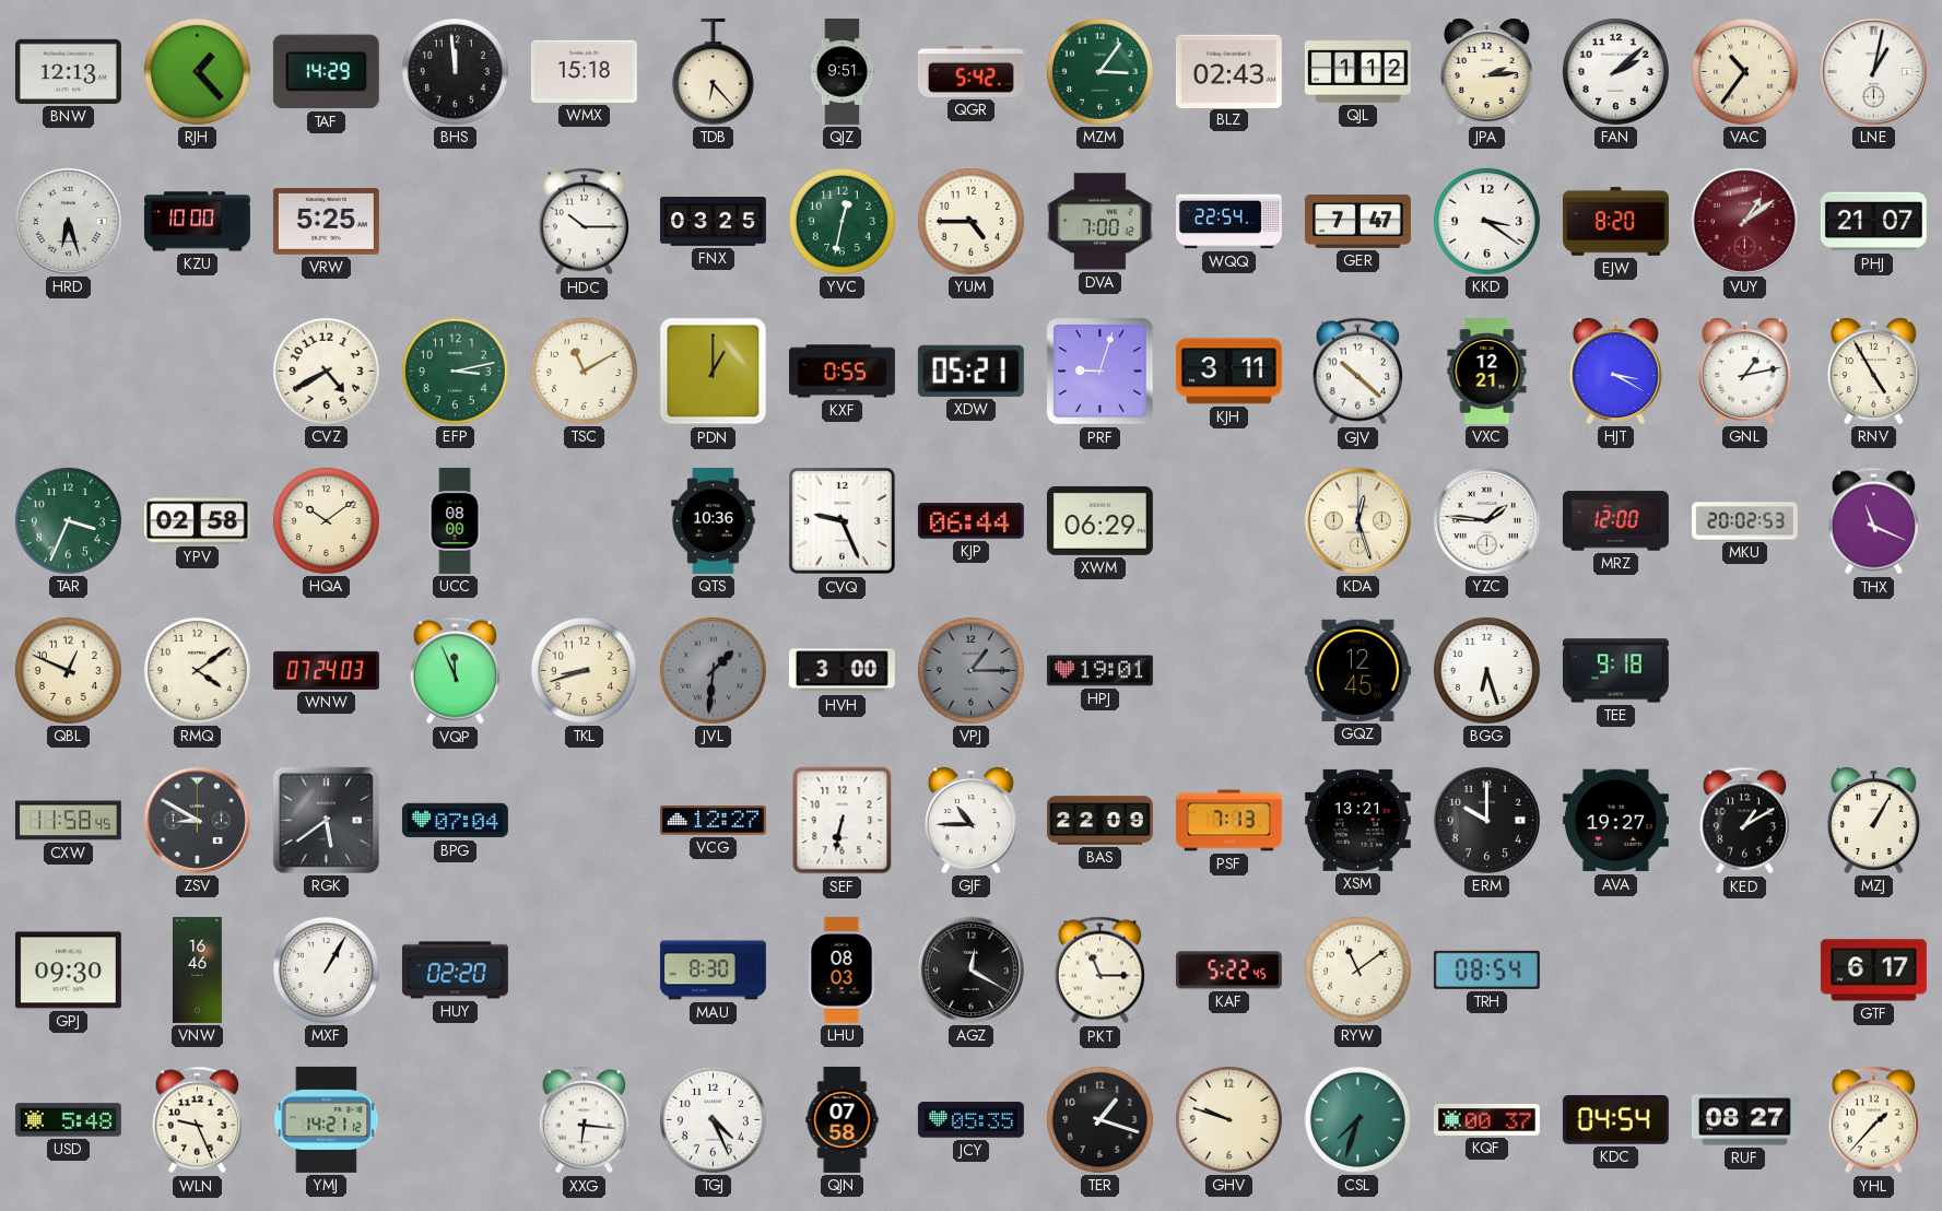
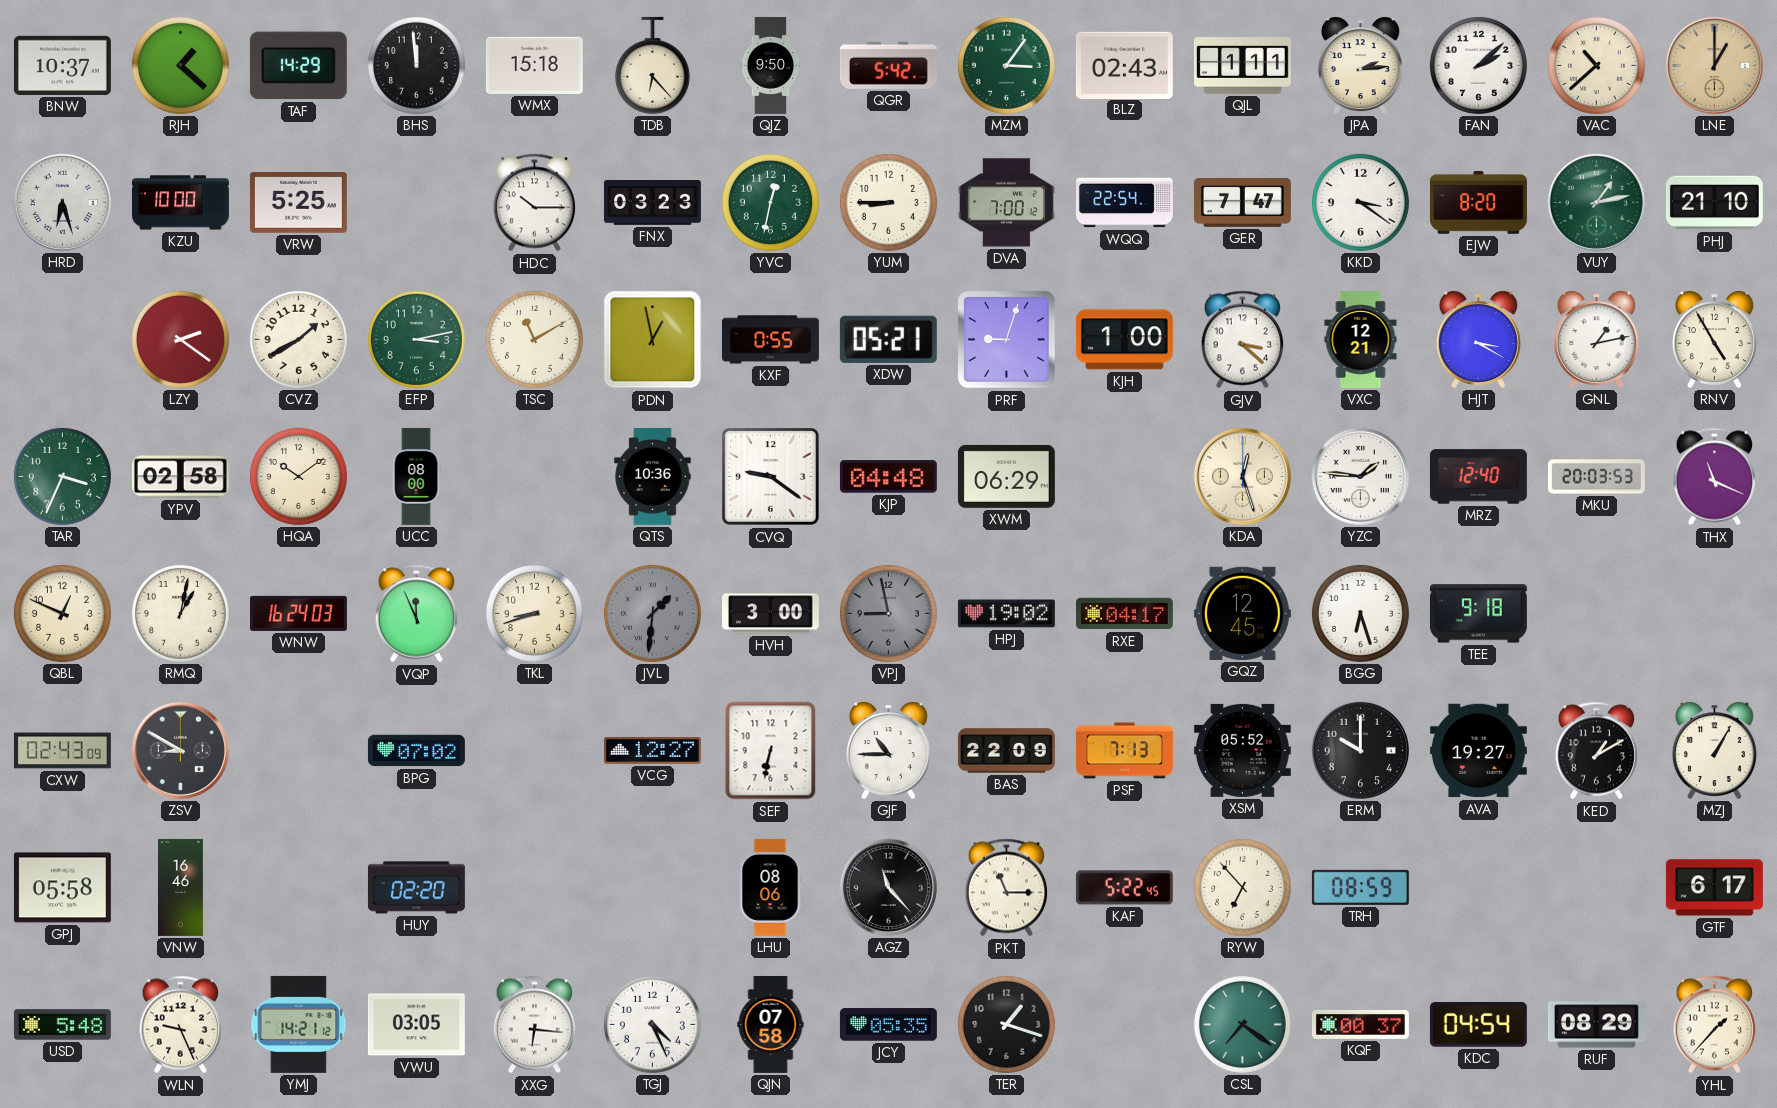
BNW: 12:13 -> 10:37 (62, 65)
RJH: 1:23 -> 1:22 (180, 65)
QJZ: 9:51 -> 9:50 (771, 66)
QJL: 1:12 -> 1:11 (1242, 66)
VAC: 10:36 -> 10:38 (1596, 65)
LNE: 1:02 -> 1:00 (1714, 65)
LNE dial: white -> champagne (1714, 65)
FNX: 03:25 -> 03:23 (652, 203)
YUM: 4:45 -> 8:45 (888, 202)
VUY: 1:09 -> 1:13 (1596, 202)
VUY dial: burgundy -> green (1596, 202)
PHJ: 21:07 -> 21:10 (1714, 203)
LZY: none -> 2:21 (180, 339)
CVZ: 4:40 -> 1:40 (298, 339)
PDN: 1:00 -> 12:58 (653, 340)
KJH: 3:11 -> 1:00 (1124, 340)
GJV: 10:22 -> 3:22 (1243, 340)
CVQ: 9:26 -> 9:21 (771, 477)
KJP: 06:44 -> 04:48 (888, 477)
MRZ: 12:00 -> 12:40 (1478, 477)
MKU: 20:02 -> 20:03 (1596, 477)
RMQ: 4:09 -> 1:02 (180, 613)
WNW: 07:24 -> 16:24 (298, 613)
VPJ: 1:15 -> 8:58 (888, 613)
HPJ: 19:01 -> 19:02 (1006, 614)
RXE: none -> 04:17 (1124, 614)
CXW: 11:58 -> 02:43 (62, 751)
RGK: 5:39 -> none (326, 820)
BPG: 07:04 -> 07:02 (416, 751)
XSM: 13:21 -> 05:52 (1242, 750)
GPJ: 09:30 -> 05:58 (62, 888)
MXF: 1:05 -> none (326, 969)
MAU: 8:30 -> none (713, 971)
LHU: 08:03 -> 08:06 (770, 887)
AGZ: 12:20 -> 11:23 (888, 887)
RYW: 11:09 -> 6:53 (1242, 887)
TRH: 08:54 -> 08:59 (1360, 887)
VWU: none -> 03:05 (416, 1025)
GHV: 9:48 -> none (1228, 1119)
CSL: 7:33 -> 7:21 (1242, 1024)
RUF: 08:27 -> 08:29 (1596, 1025)
